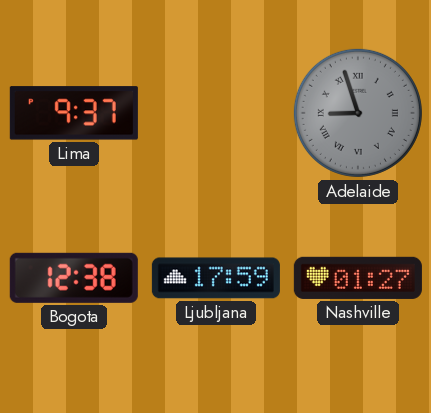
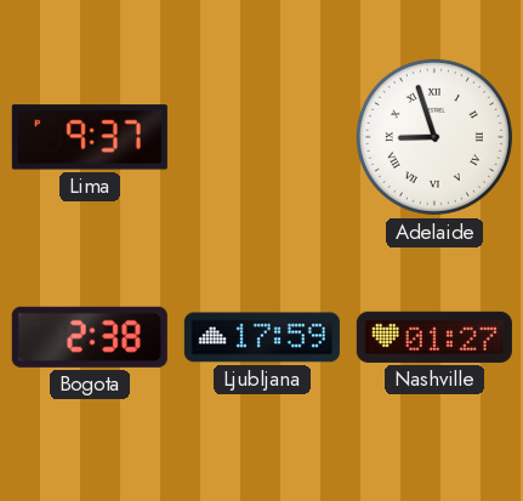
Adelaide dial: grey -> white (434, 137)
Bogota: 12:38 -> 2:38 (90, 337)
